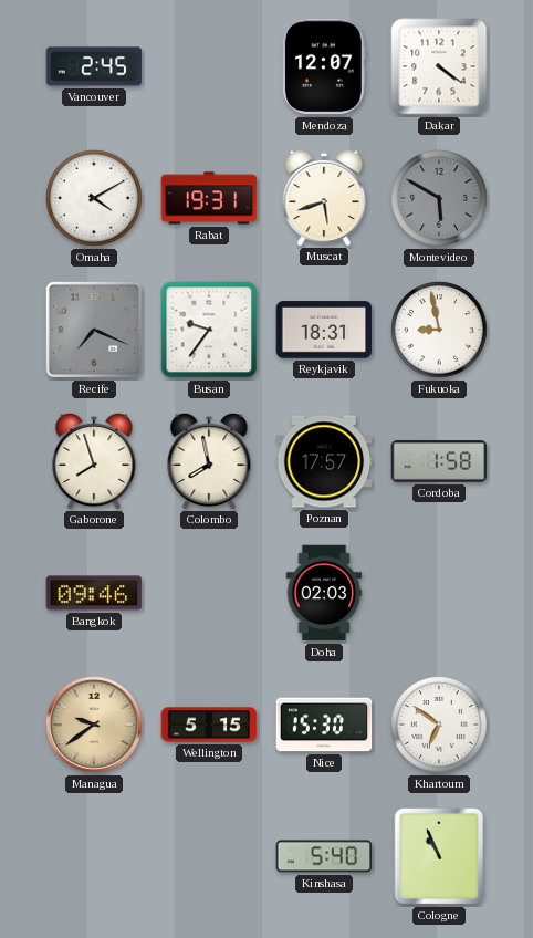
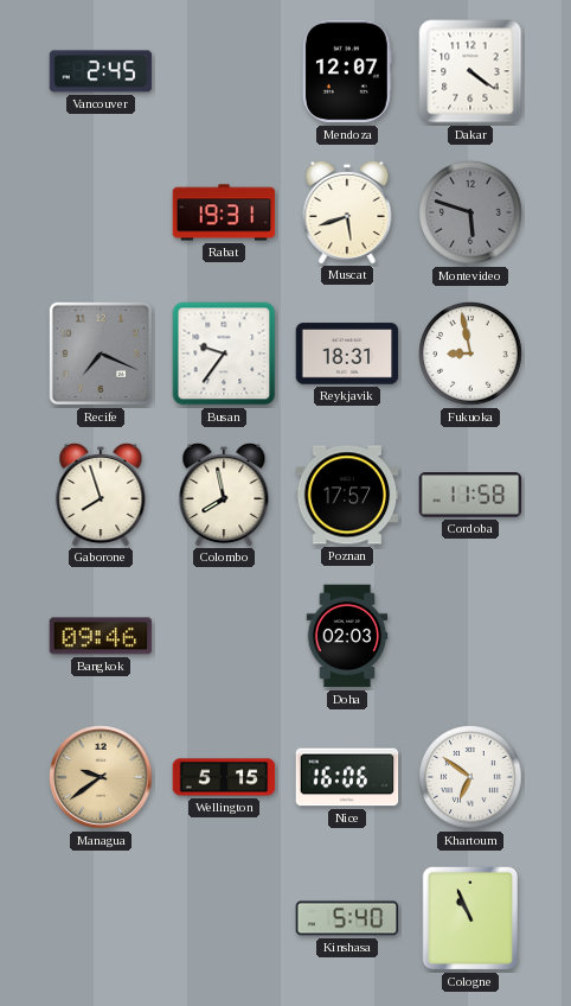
Omaha: 4:10 -> none (94, 198)
Montevideo: 5:50 -> 5:48 (470, 212)
Cordoba: 1:58 -> 11:58 (470, 495)
Nice: 15:30 -> 16:06 (347, 777)
